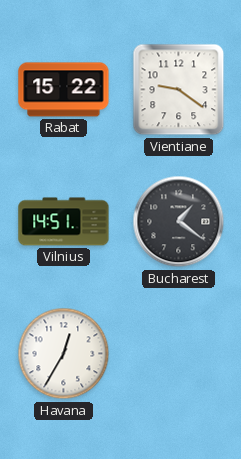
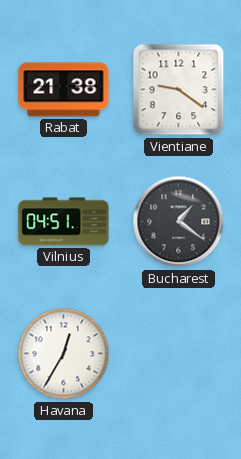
Rabat: 15:22 -> 21:38 (64, 90)
Vilnius: 14:51 -> 04:51 (64, 222)
